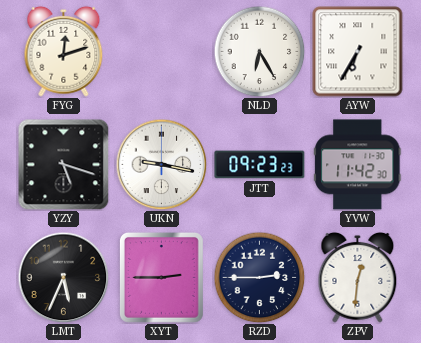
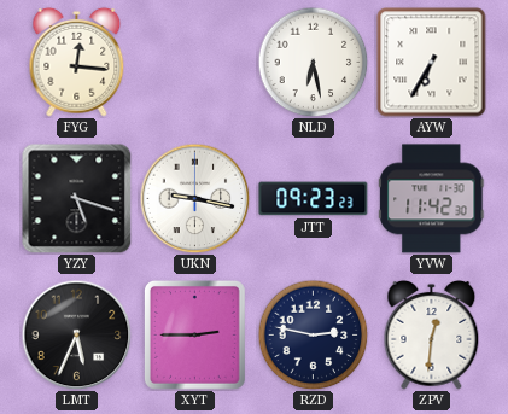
FYG: 12:12 -> 12:16 (77, 62)
NLD: 6:25 -> 6:28 (313, 62)
RZD: 2:45 -> 2:47 (313, 334)
